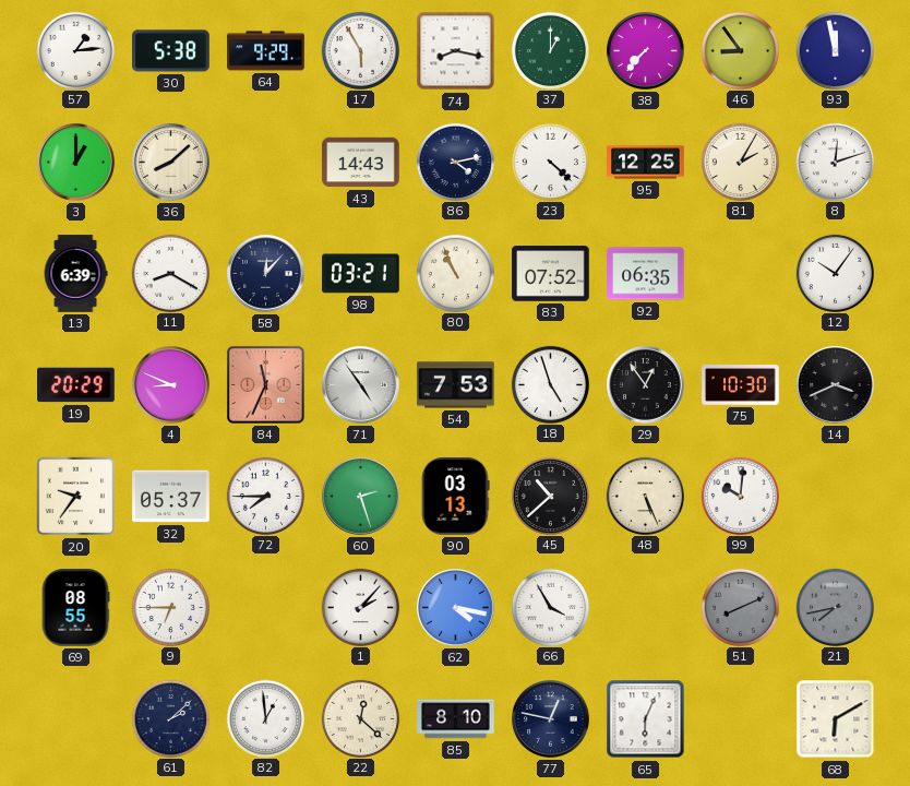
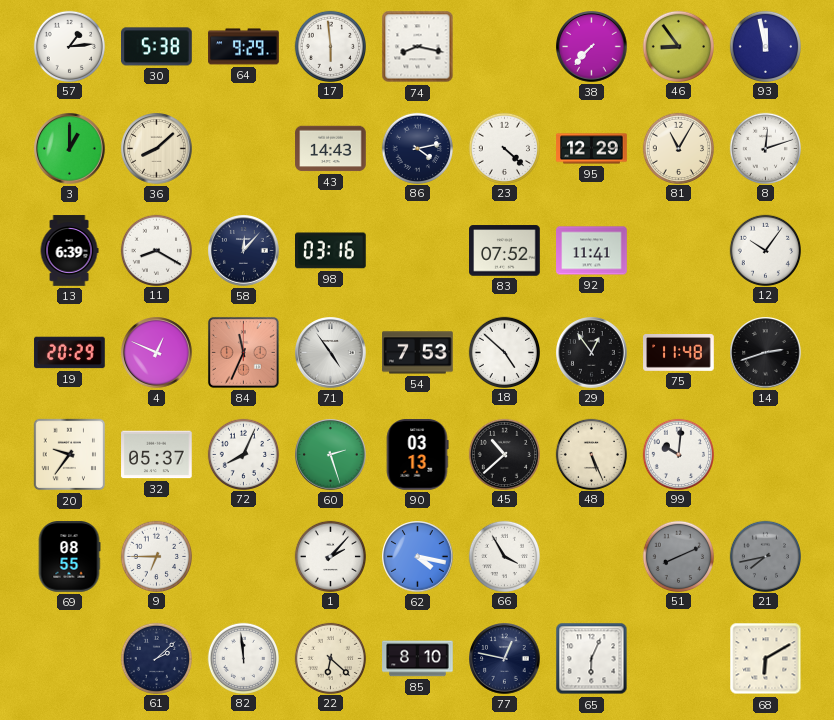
17: 5:55 -> 5:59 (330, 46)
37: 1:00 -> none (550, 50)
95: 12:25 -> 12:29 (592, 149)
81: 2:05 -> 11:05 (678, 148)
98: 03:21 -> 03:16 (331, 251)
80: 10:56 -> none (455, 273)
92: 06:35 -> 11:41 (592, 251)
4: 8:49 -> 12:49 (157, 353)
18: 4:57 -> 4:52 (504, 352)
75: 10:30 -> 11:48 (679, 353)
14: 3:41 -> 2:42 (766, 353)
72: 7:45 -> 8:04 (243, 454)
82: 12:59 -> 11:59 (243, 658)
22: 12:22 -> 6:22 (330, 658)
